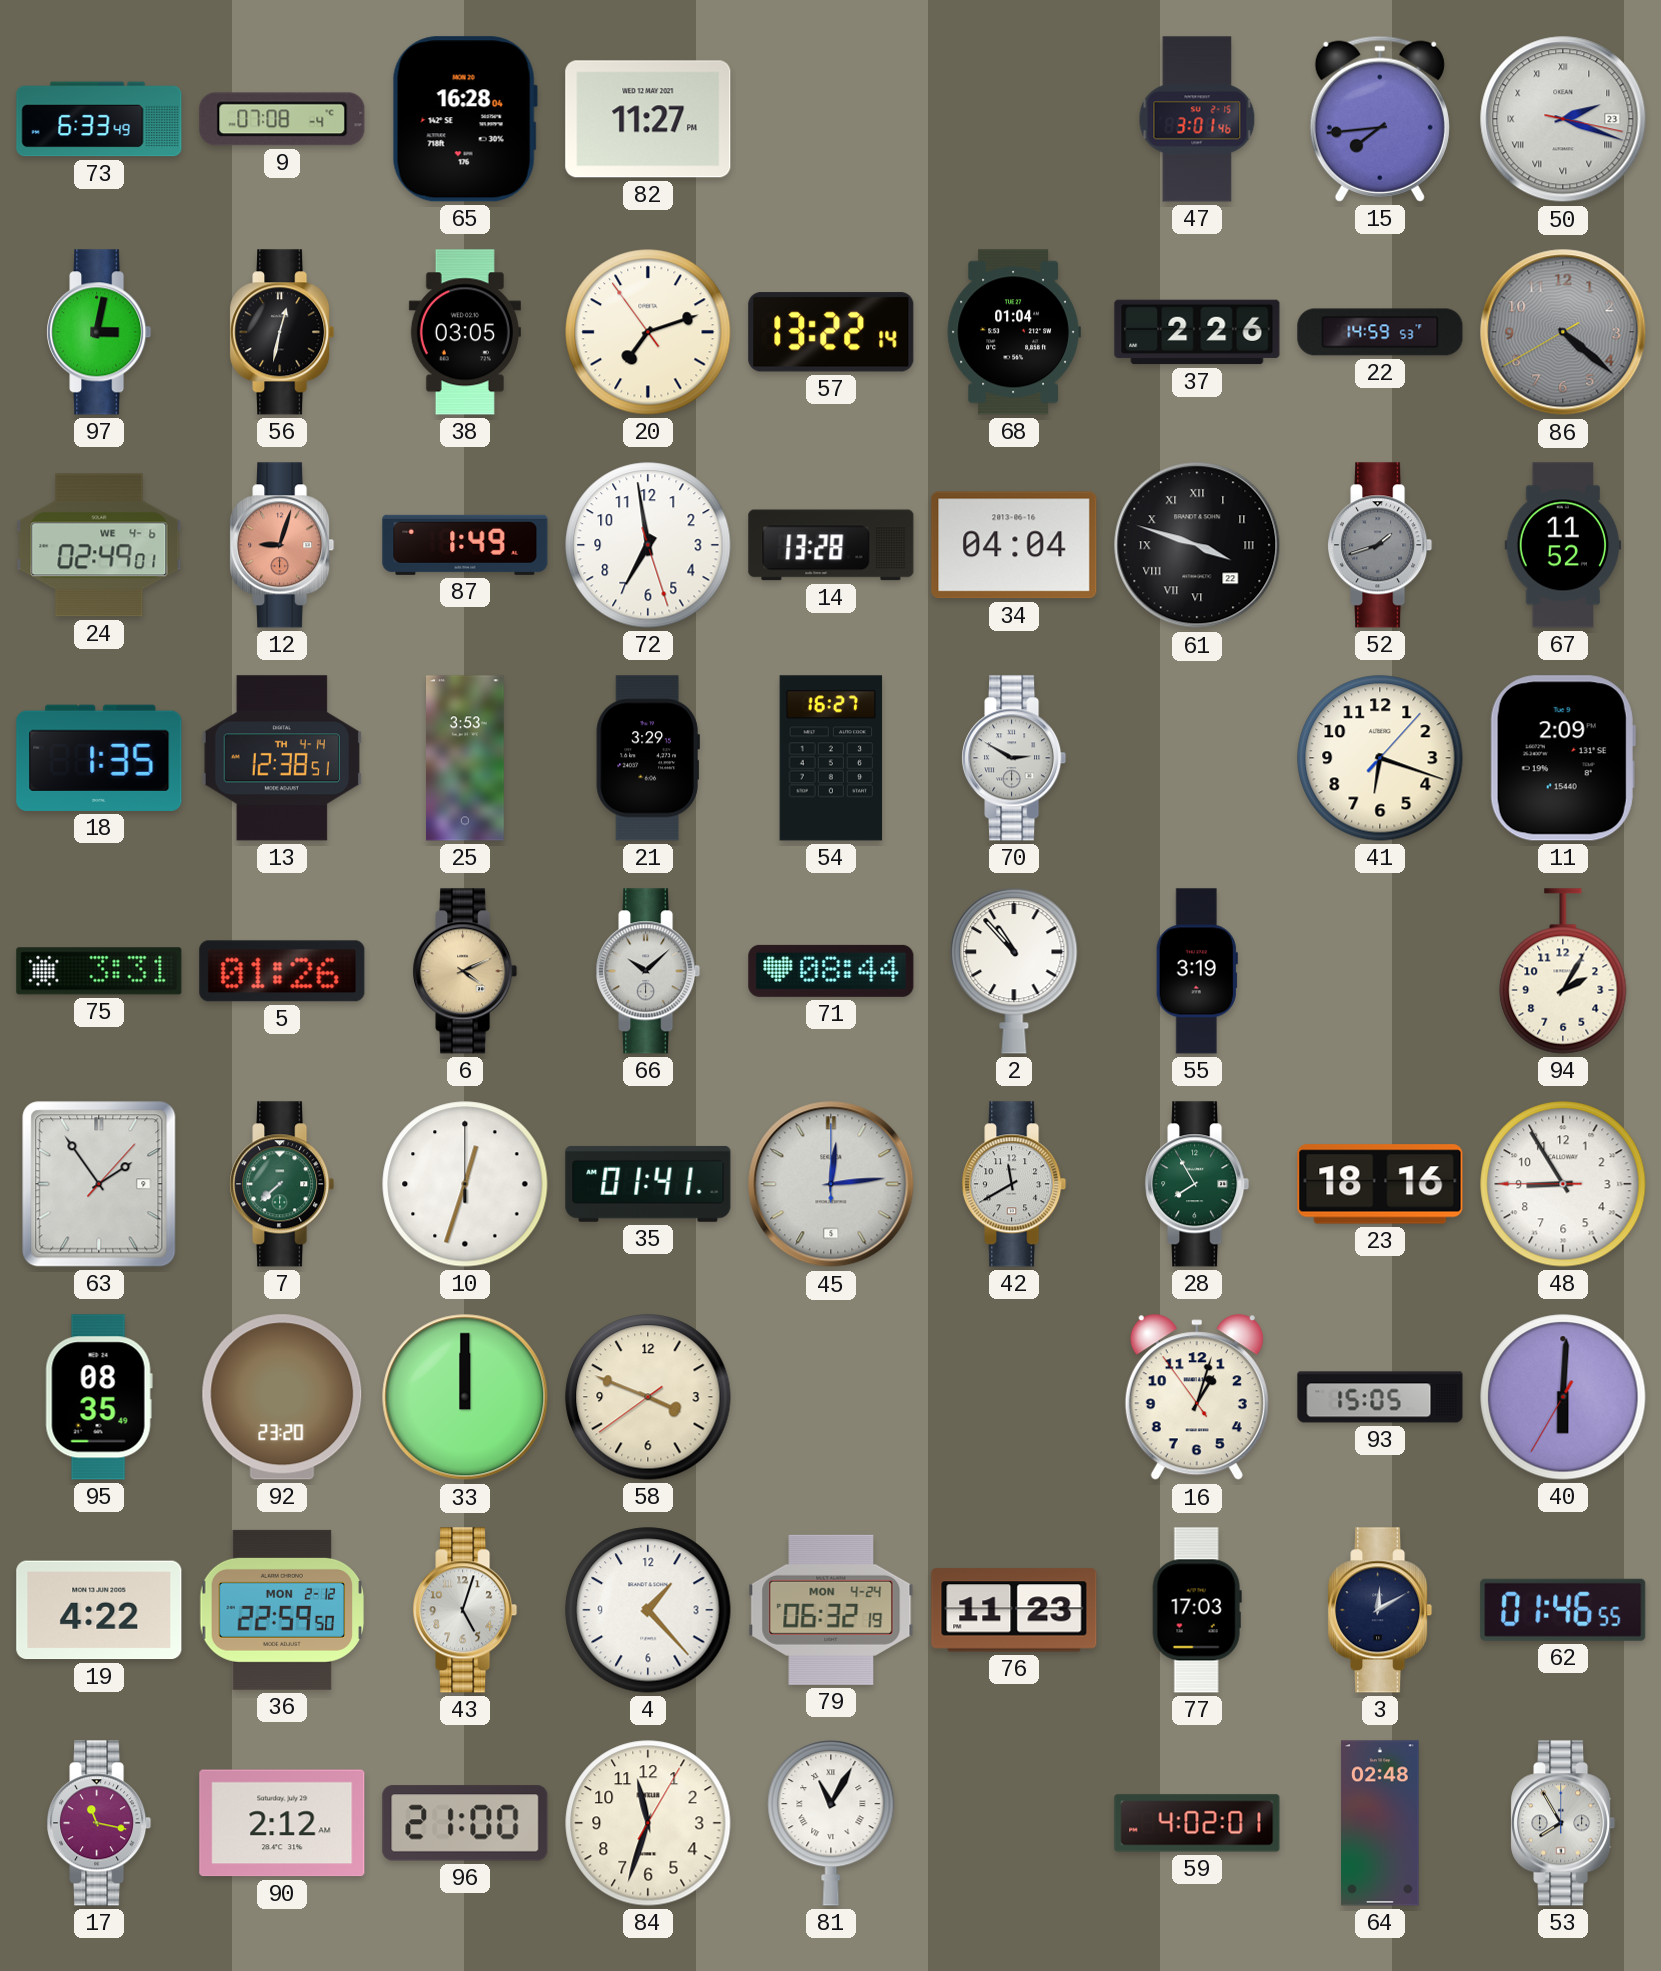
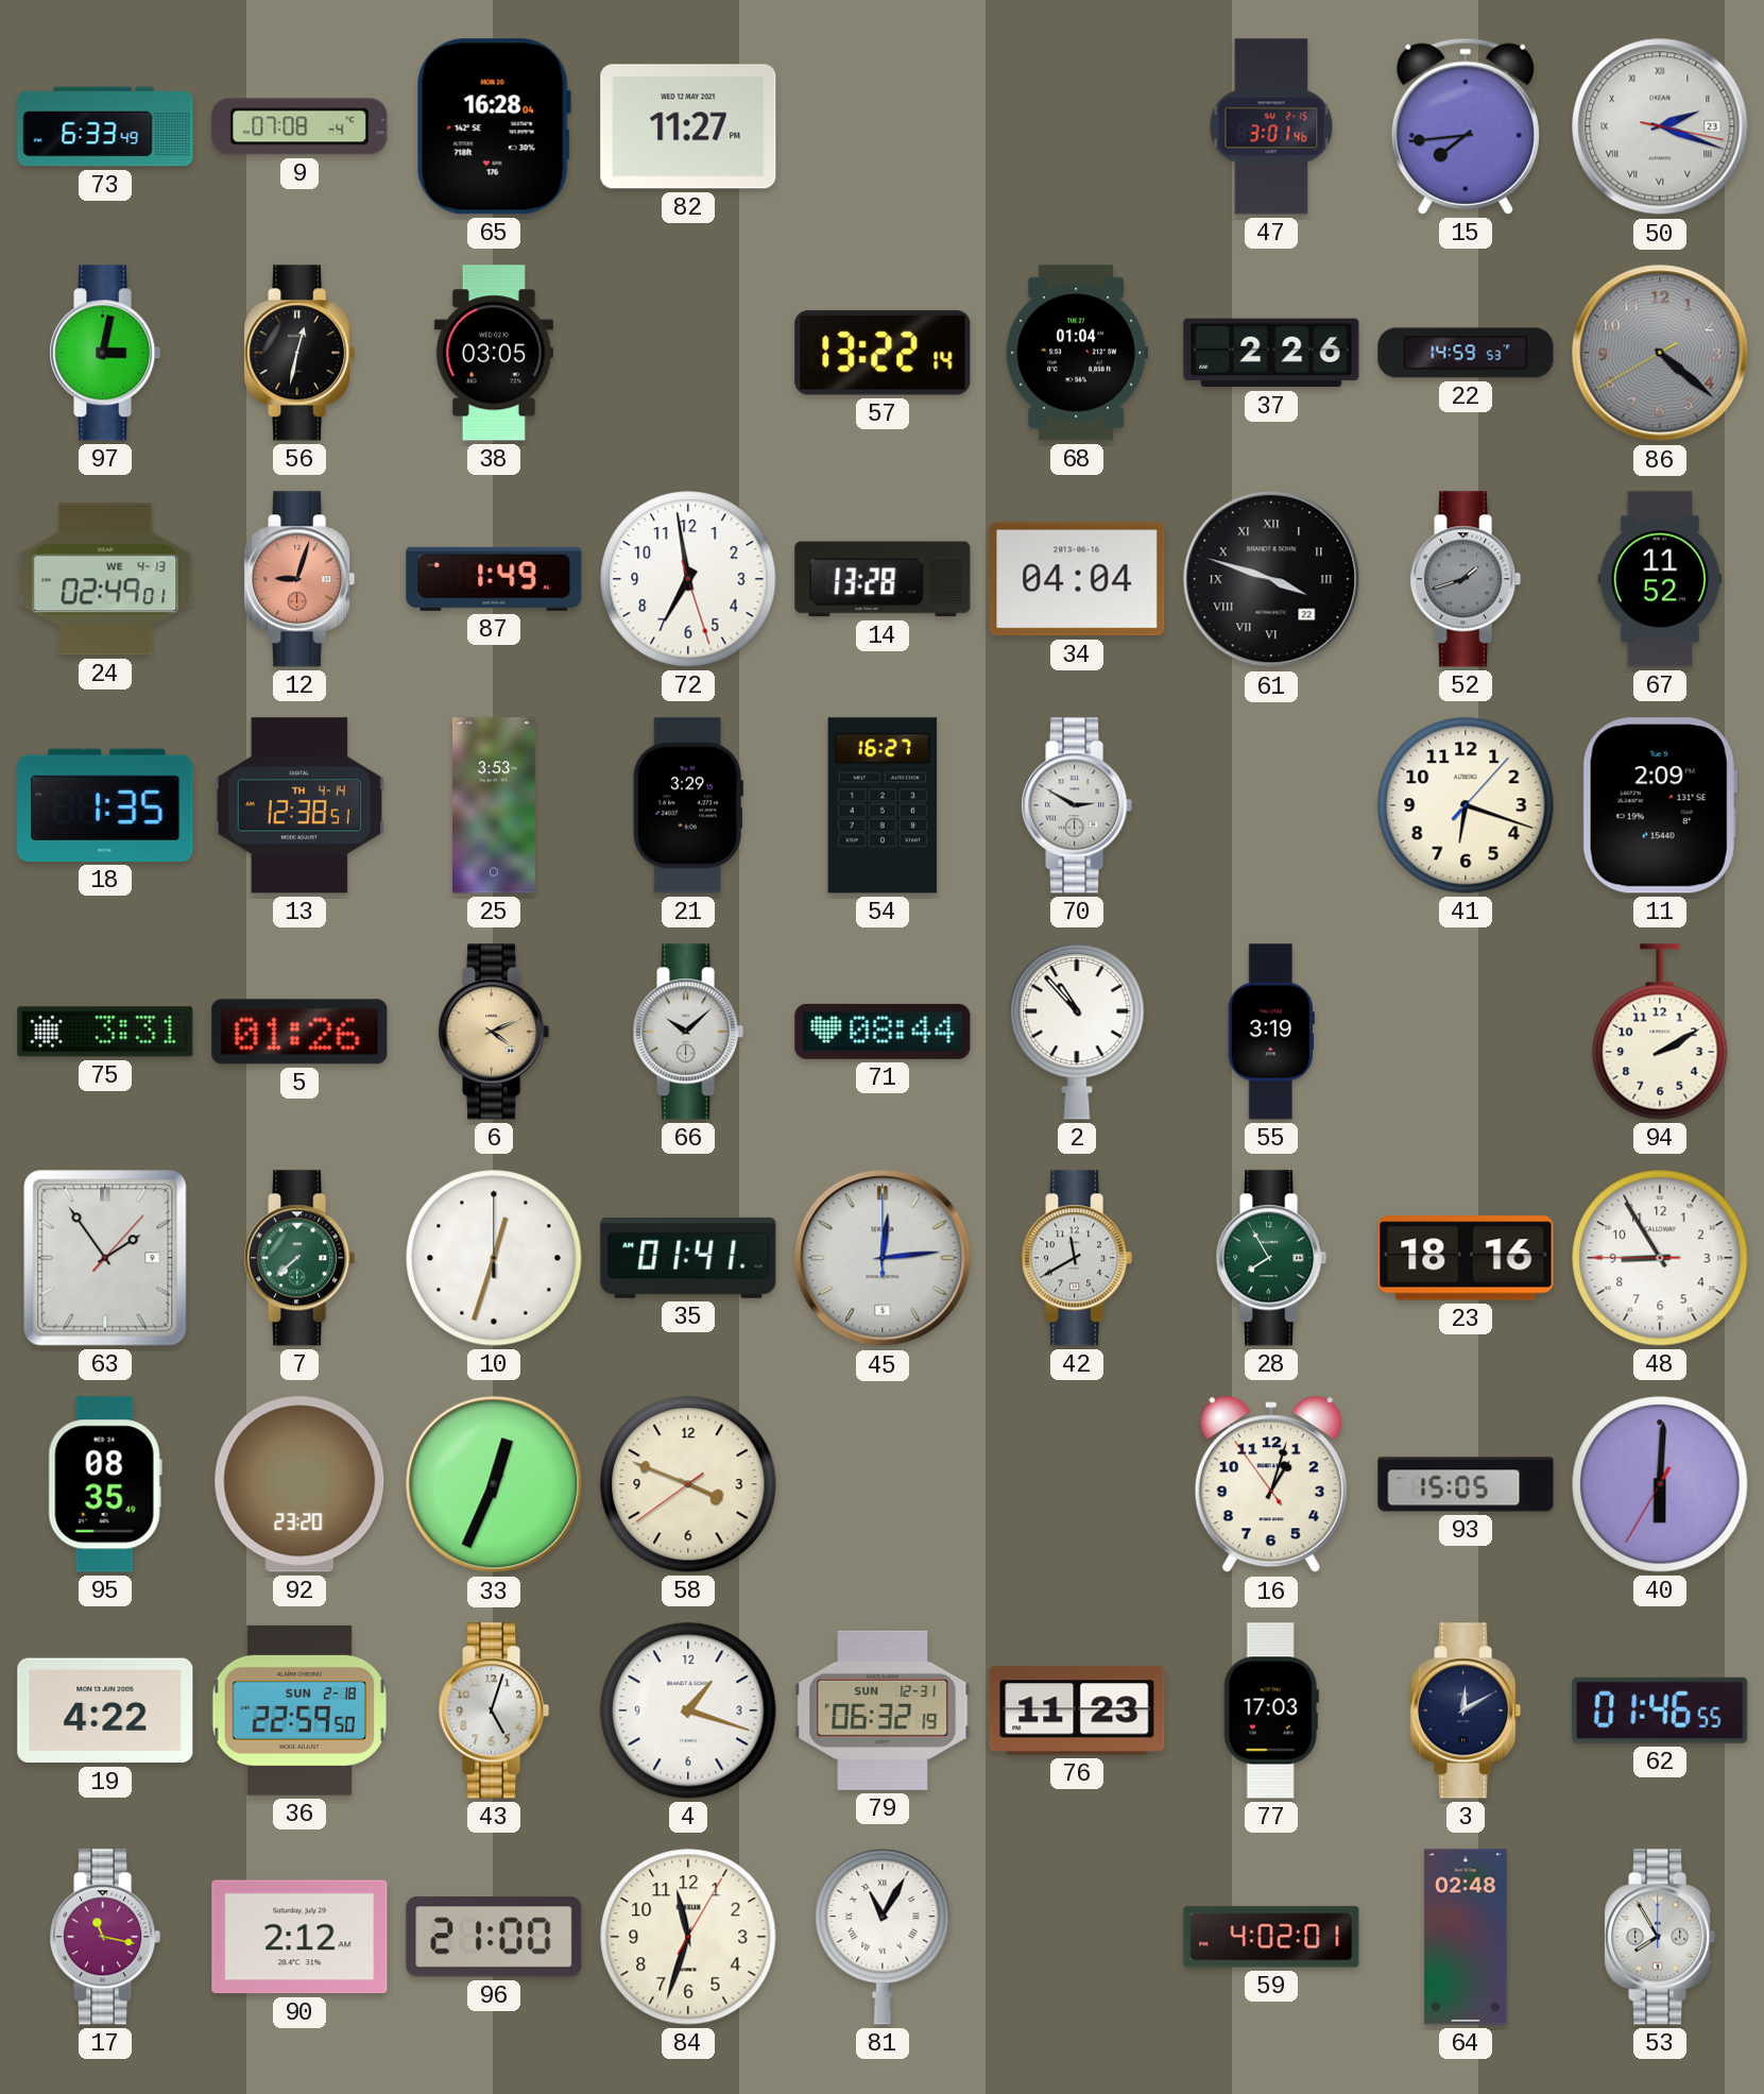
20: 7:11 -> none (648, 332)
24 date: WE 4-6 -> WE 4-13 (105, 579)
94: 2:05 -> 2:10 (1660, 1032)
33: 12:00 -> 12:34 (494, 1484)
36 date: MON 2-12 -> SUN 2-18 (299, 1710)
4: 1:23 -> 1:18 (688, 1710)
79 date: MON 4-24 -> SUN 12-31 (883, 1710)
